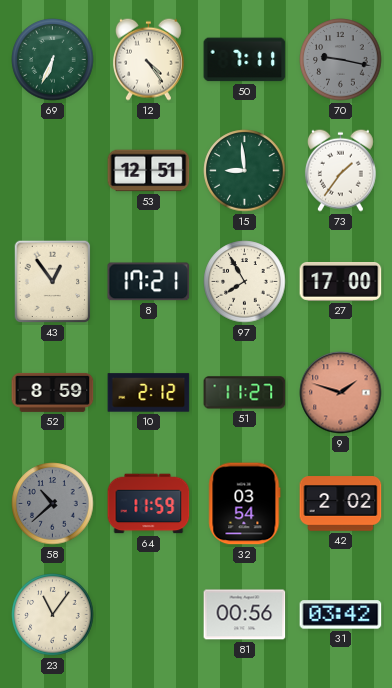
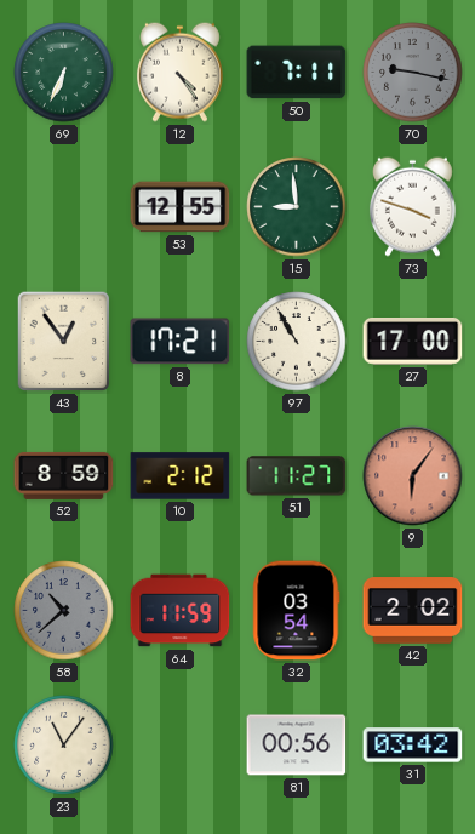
53: 12:51 -> 12:55 (181, 207)
73: 1:36 -> 3:48 (412, 206)
97: 7:55 -> 10:55 (297, 342)
9: 1:48 -> 6:06 (413, 476)
